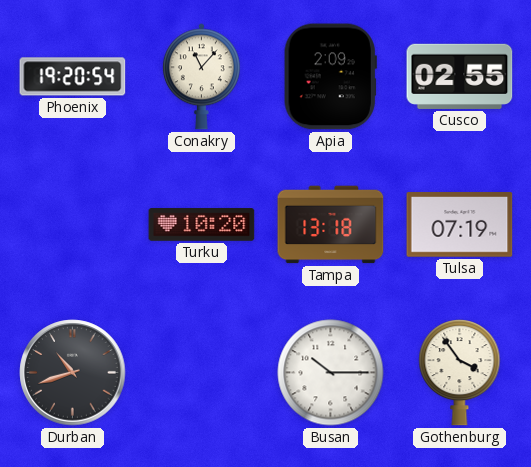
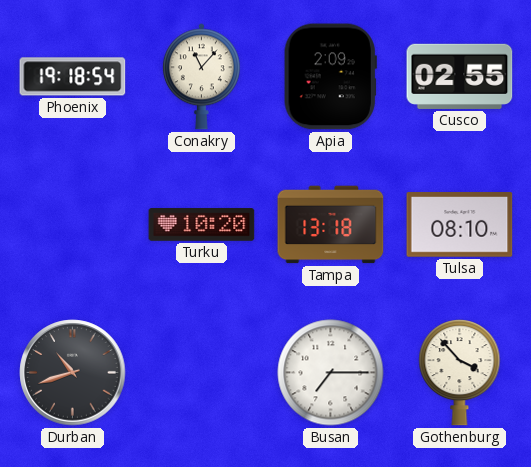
Phoenix: 19:20 -> 19:18 (73, 77)
Tulsa: 07:19 -> 08:10 (460, 225)
Busan: 10:15 -> 7:15 (331, 373)
Gothenburg: 3:54 -> 3:53 (460, 373)
